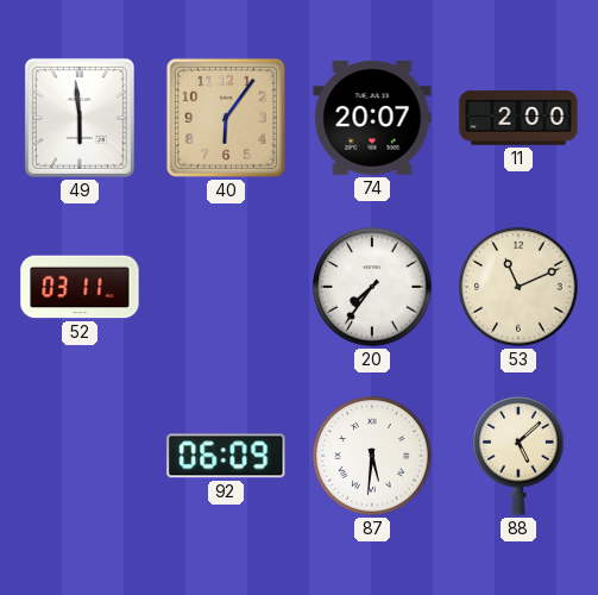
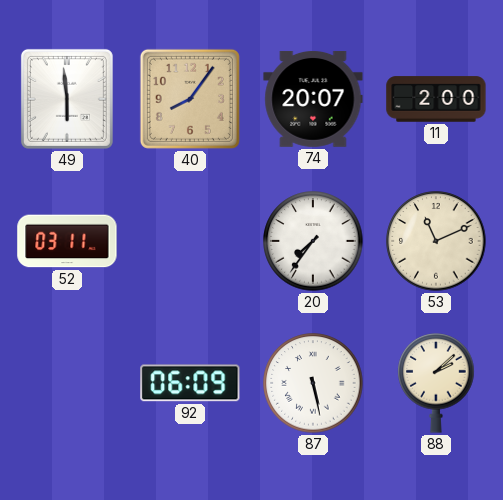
40: 6:06 -> 8:06 (190, 99)
87: 5:31 -> 5:28 (313, 383)
88: 5:08 -> 2:08 (436, 384)
